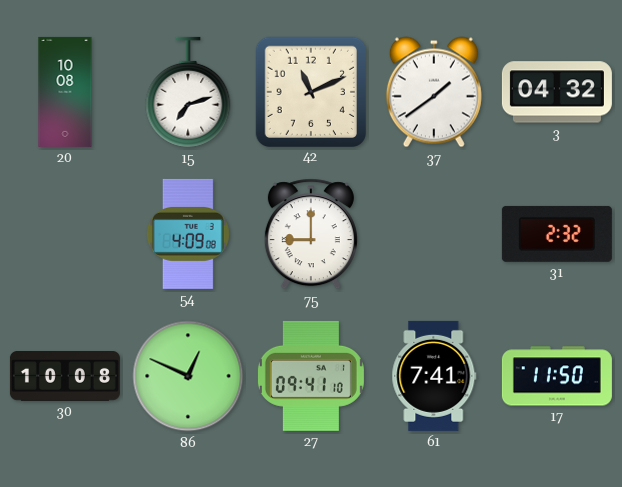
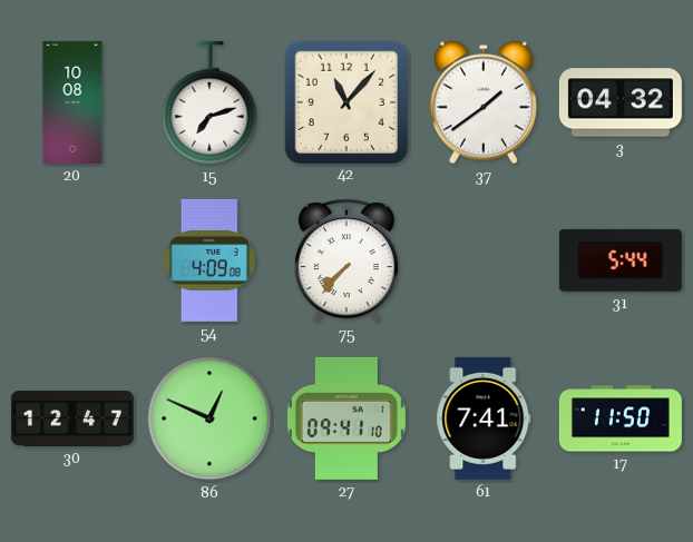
42: 11:11 -> 11:07 (345, 101)
75: 9:00 -> 7:37 (346, 260)
31: 2:32 -> 5:44 (621, 260)
30: 10:08 -> 12:47 (72, 420)
